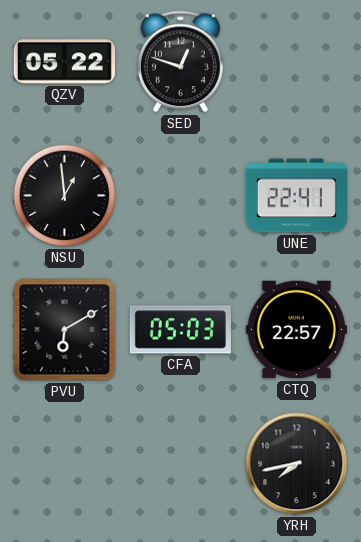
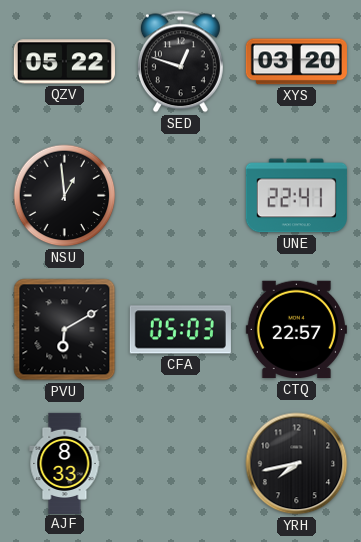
XYS: none -> 03:20 (296, 62)
AJF: none -> 8:33 (65, 463)
